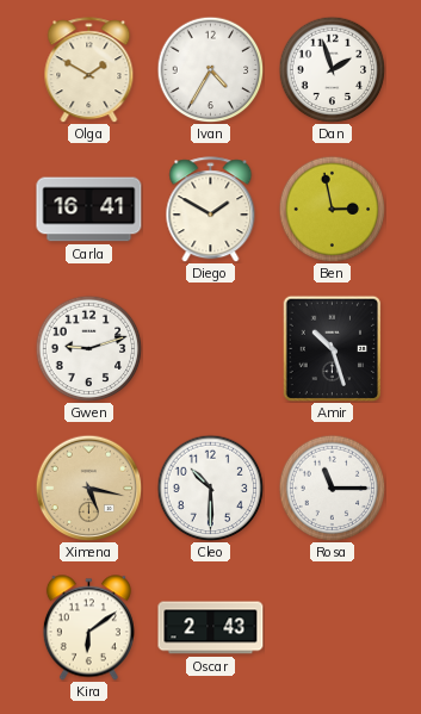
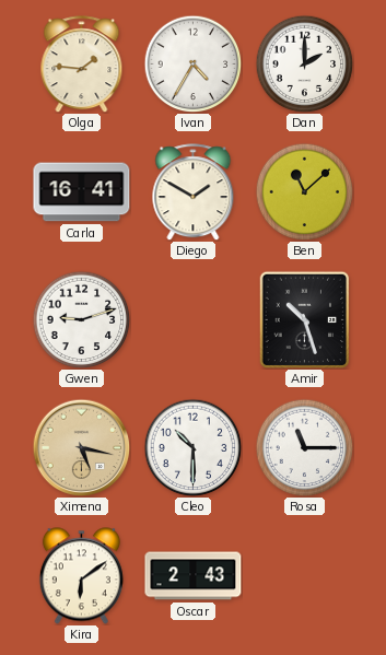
Olga: 1:50 -> 1:46 (82, 65)
Dan: 1:57 -> 2:00 (304, 63)
Ben: 2:58 -> 11:08 (304, 191)
